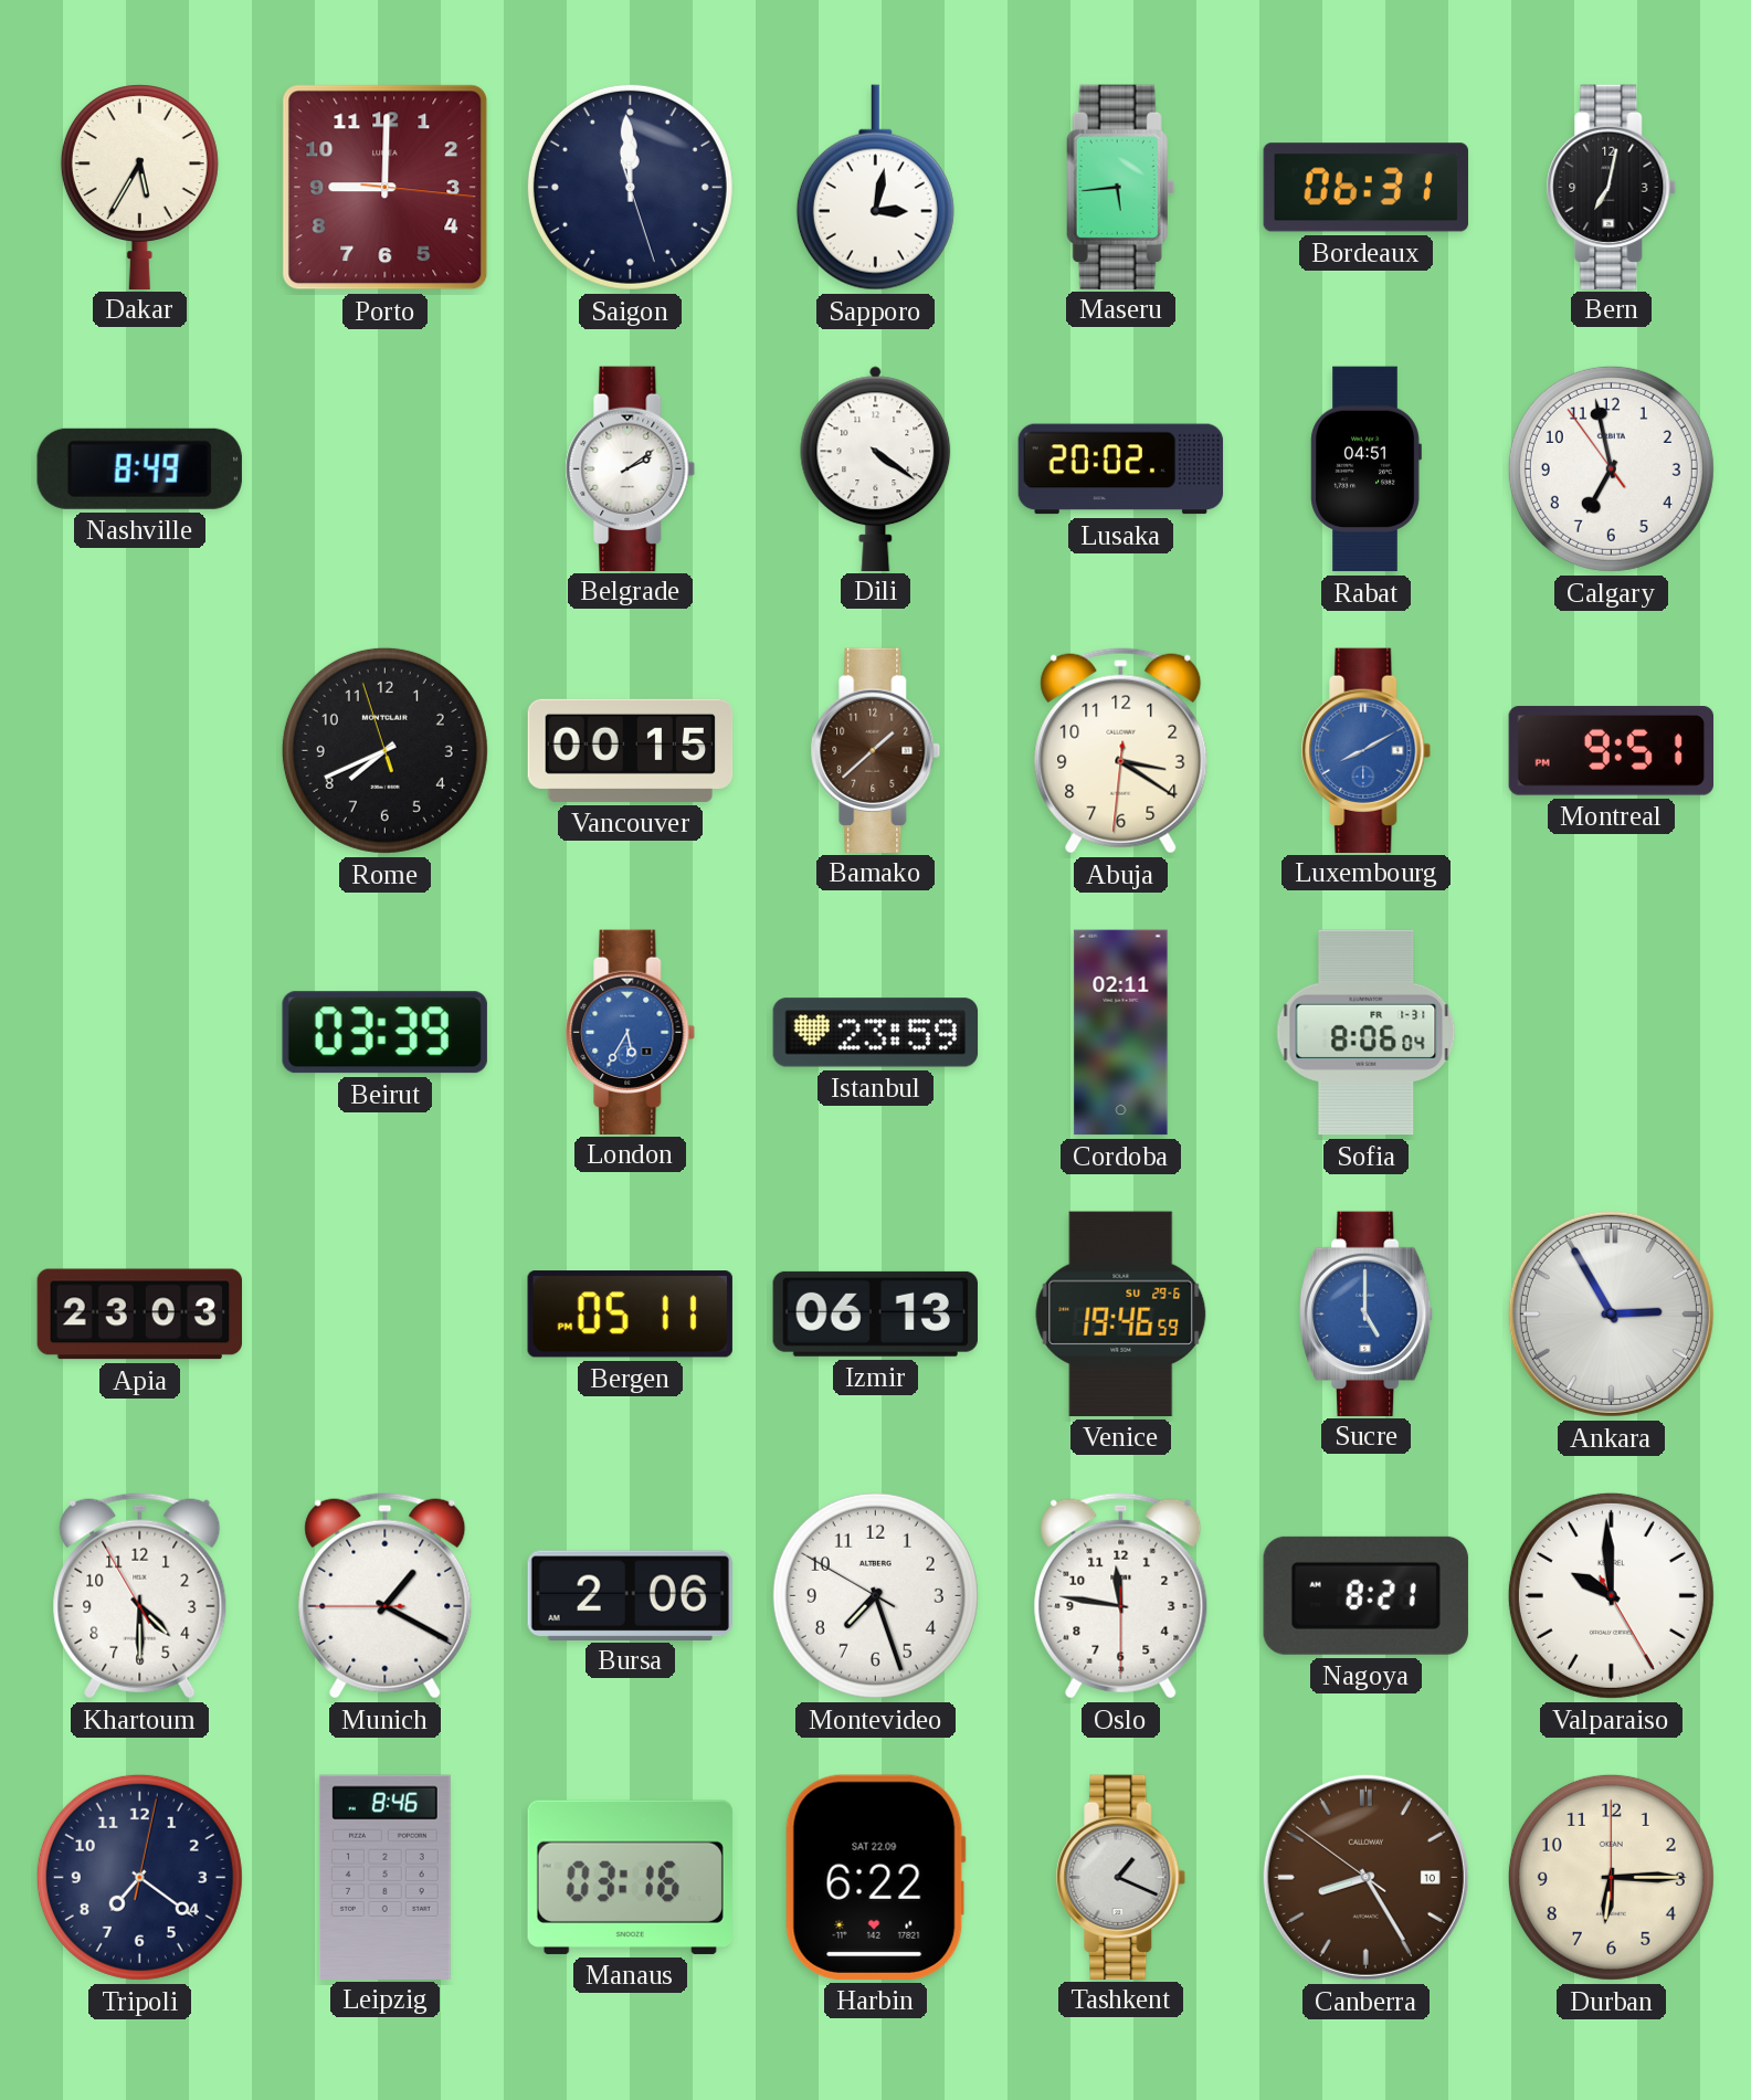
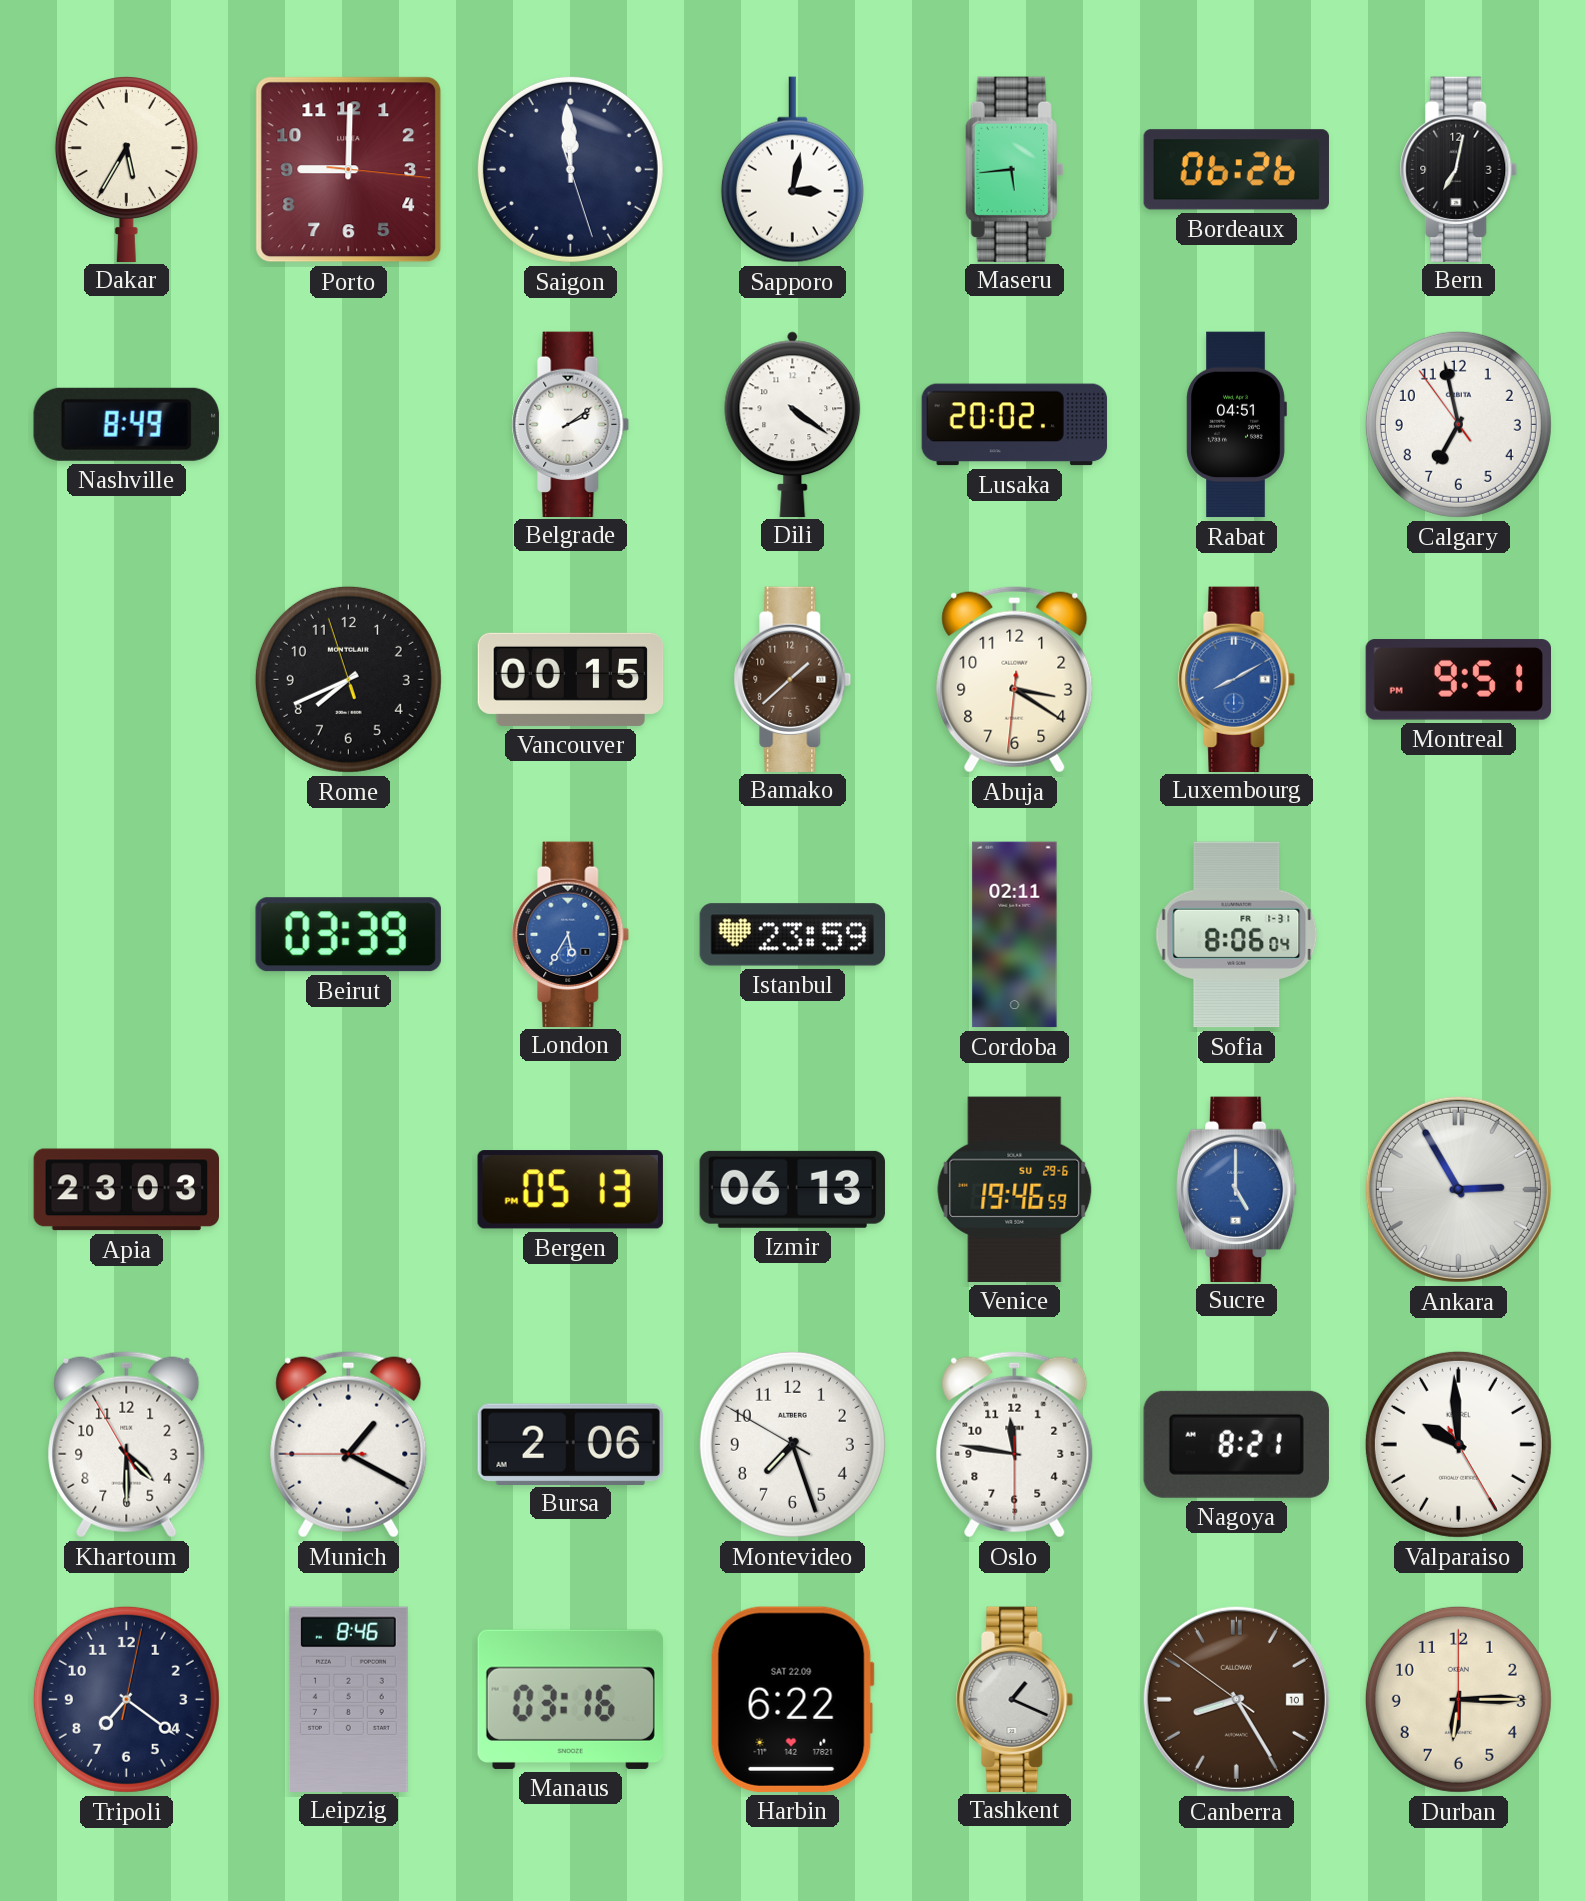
Bordeaux: 06:31 -> 06:26 (1236, 170)
Bergen: 05:11 -> 05:13 (570, 1190)
